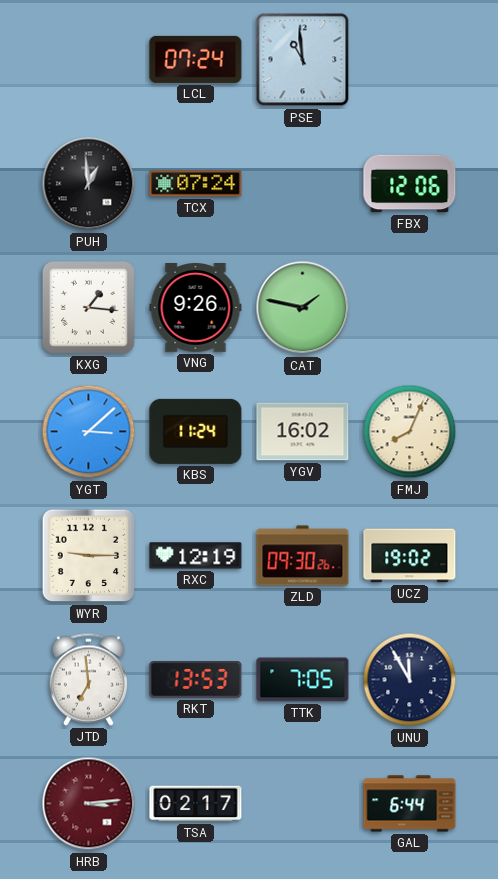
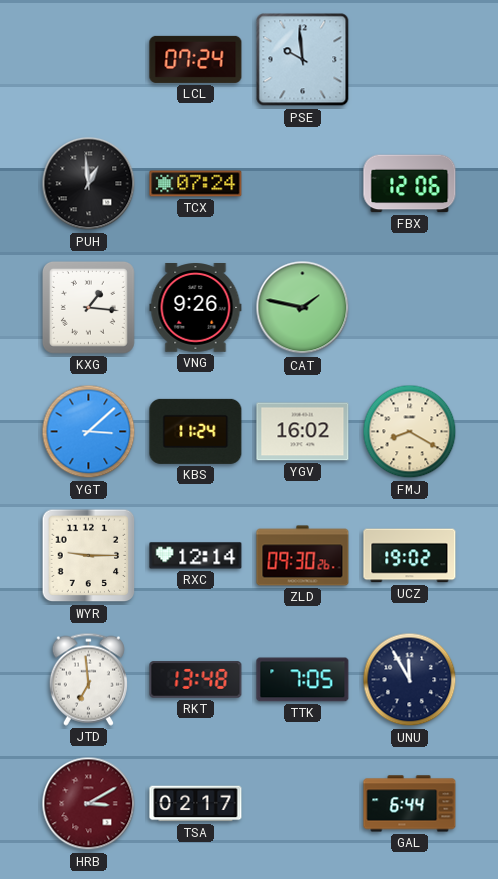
PSE: 10:59 -> 9:59 (303, 60)
FMJ: 8:04 -> 8:20 (410, 432)
RXC: 12:19 -> 12:14 (196, 556)
RKT: 13:53 -> 13:48 (196, 680)
HRB: 3:14 -> 3:10 (89, 804)
